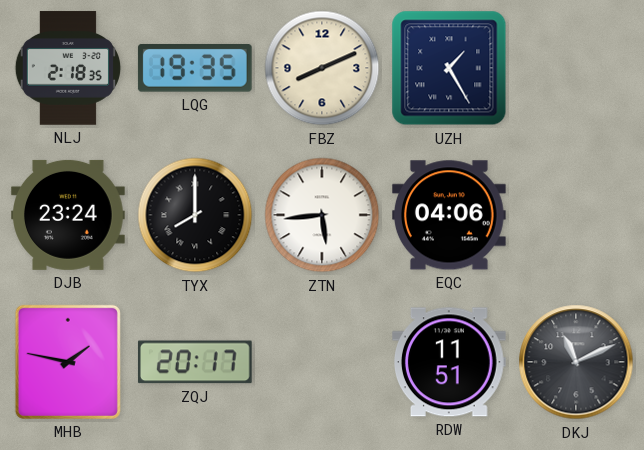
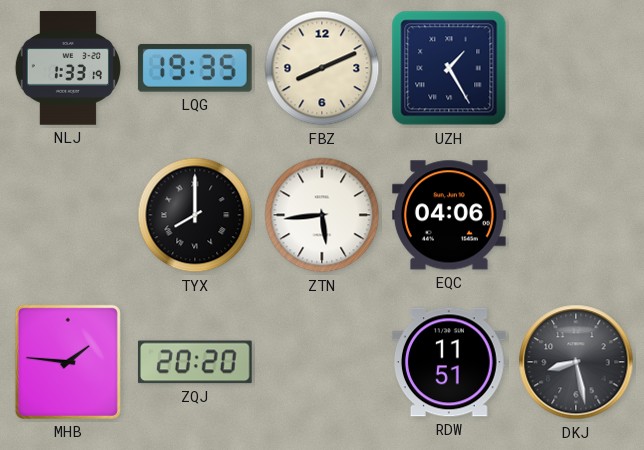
NLJ: 2:18 -> 1:33 (68, 68)
DJB: 23:24 -> none (69, 215)
MHB: 1:47 -> 1:46 (68, 362)
ZQJ: 20:17 -> 20:20 (195, 362)
DKJ: 11:11 -> 8:28 (576, 362)
